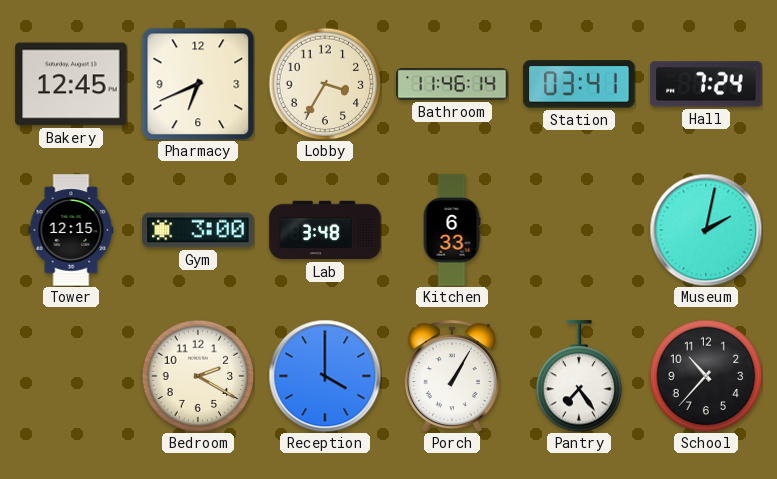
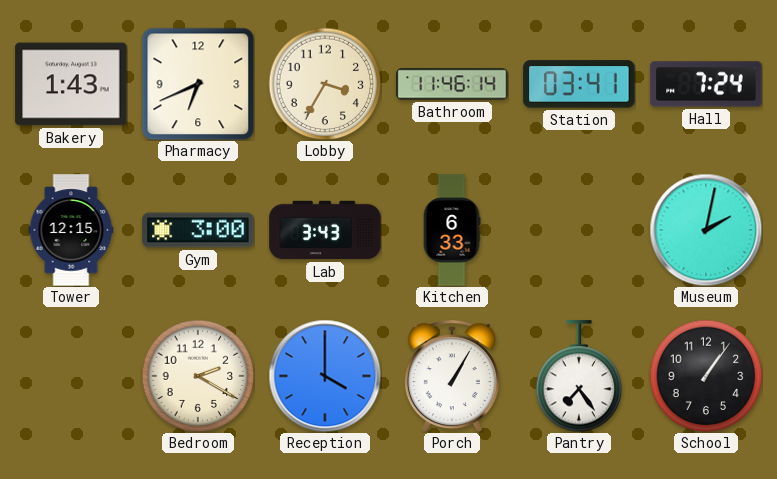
Bakery: 12:45 -> 1:43 (71, 84)
Lab: 3:48 -> 3:43 (325, 230)
School: 10:37 -> 1:06 (706, 376)
